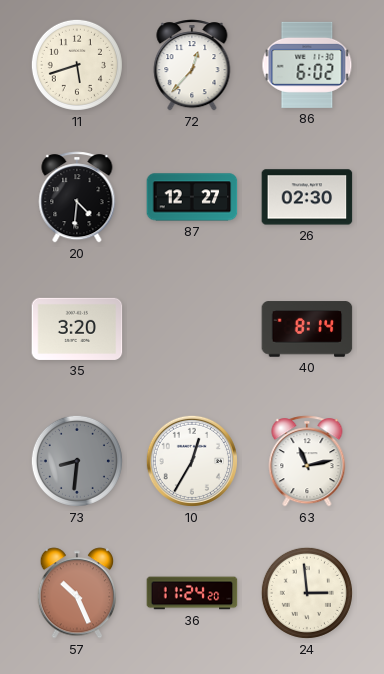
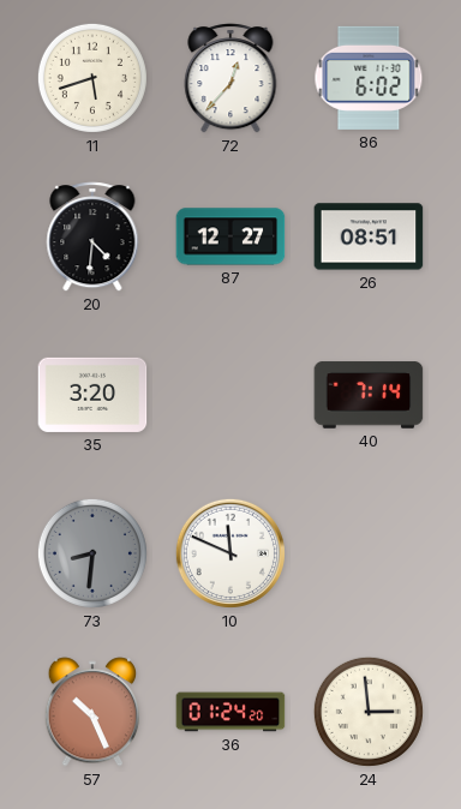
26: 02:30 -> 08:51 (369, 236)
40: 8:14 -> 7:14 (369, 395)
10: 12:35 -> 11:49 (230, 553)
63: 11:13 -> none (307, 461)
36: 11:24 -> 01:24 (230, 712)
